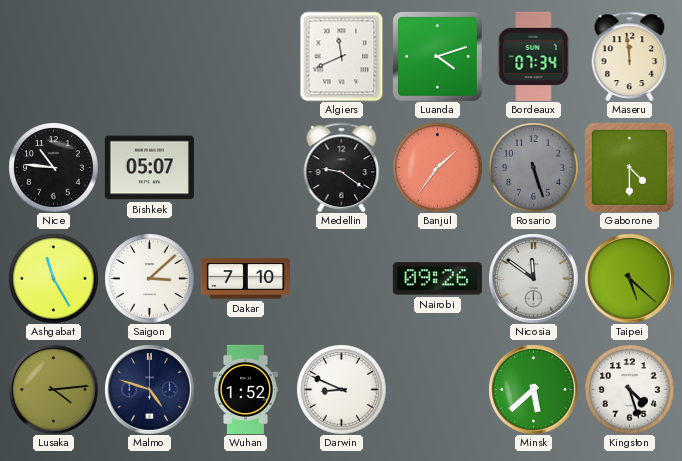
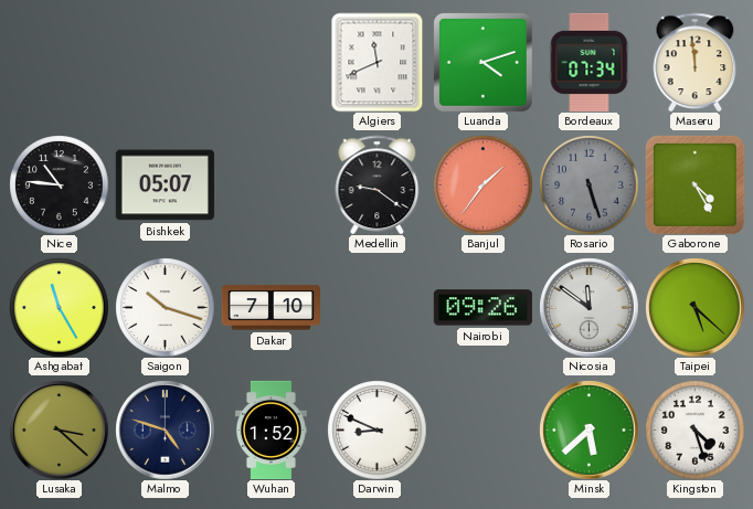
Gaborone: 4:30 -> 4:25 (694, 184)
Saigon: 3:08 -> 10:18 (165, 307)
Lusaka: 4:14 -> 3:22 (59, 430)
